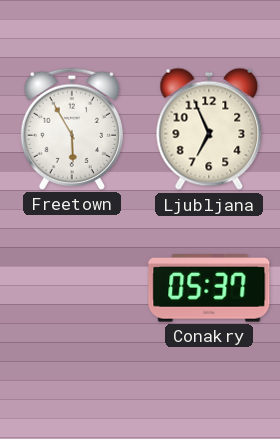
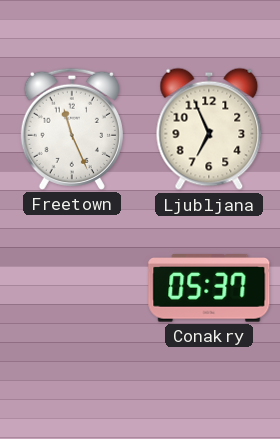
Freetown: 5:55 -> 11:26 (72, 129)
